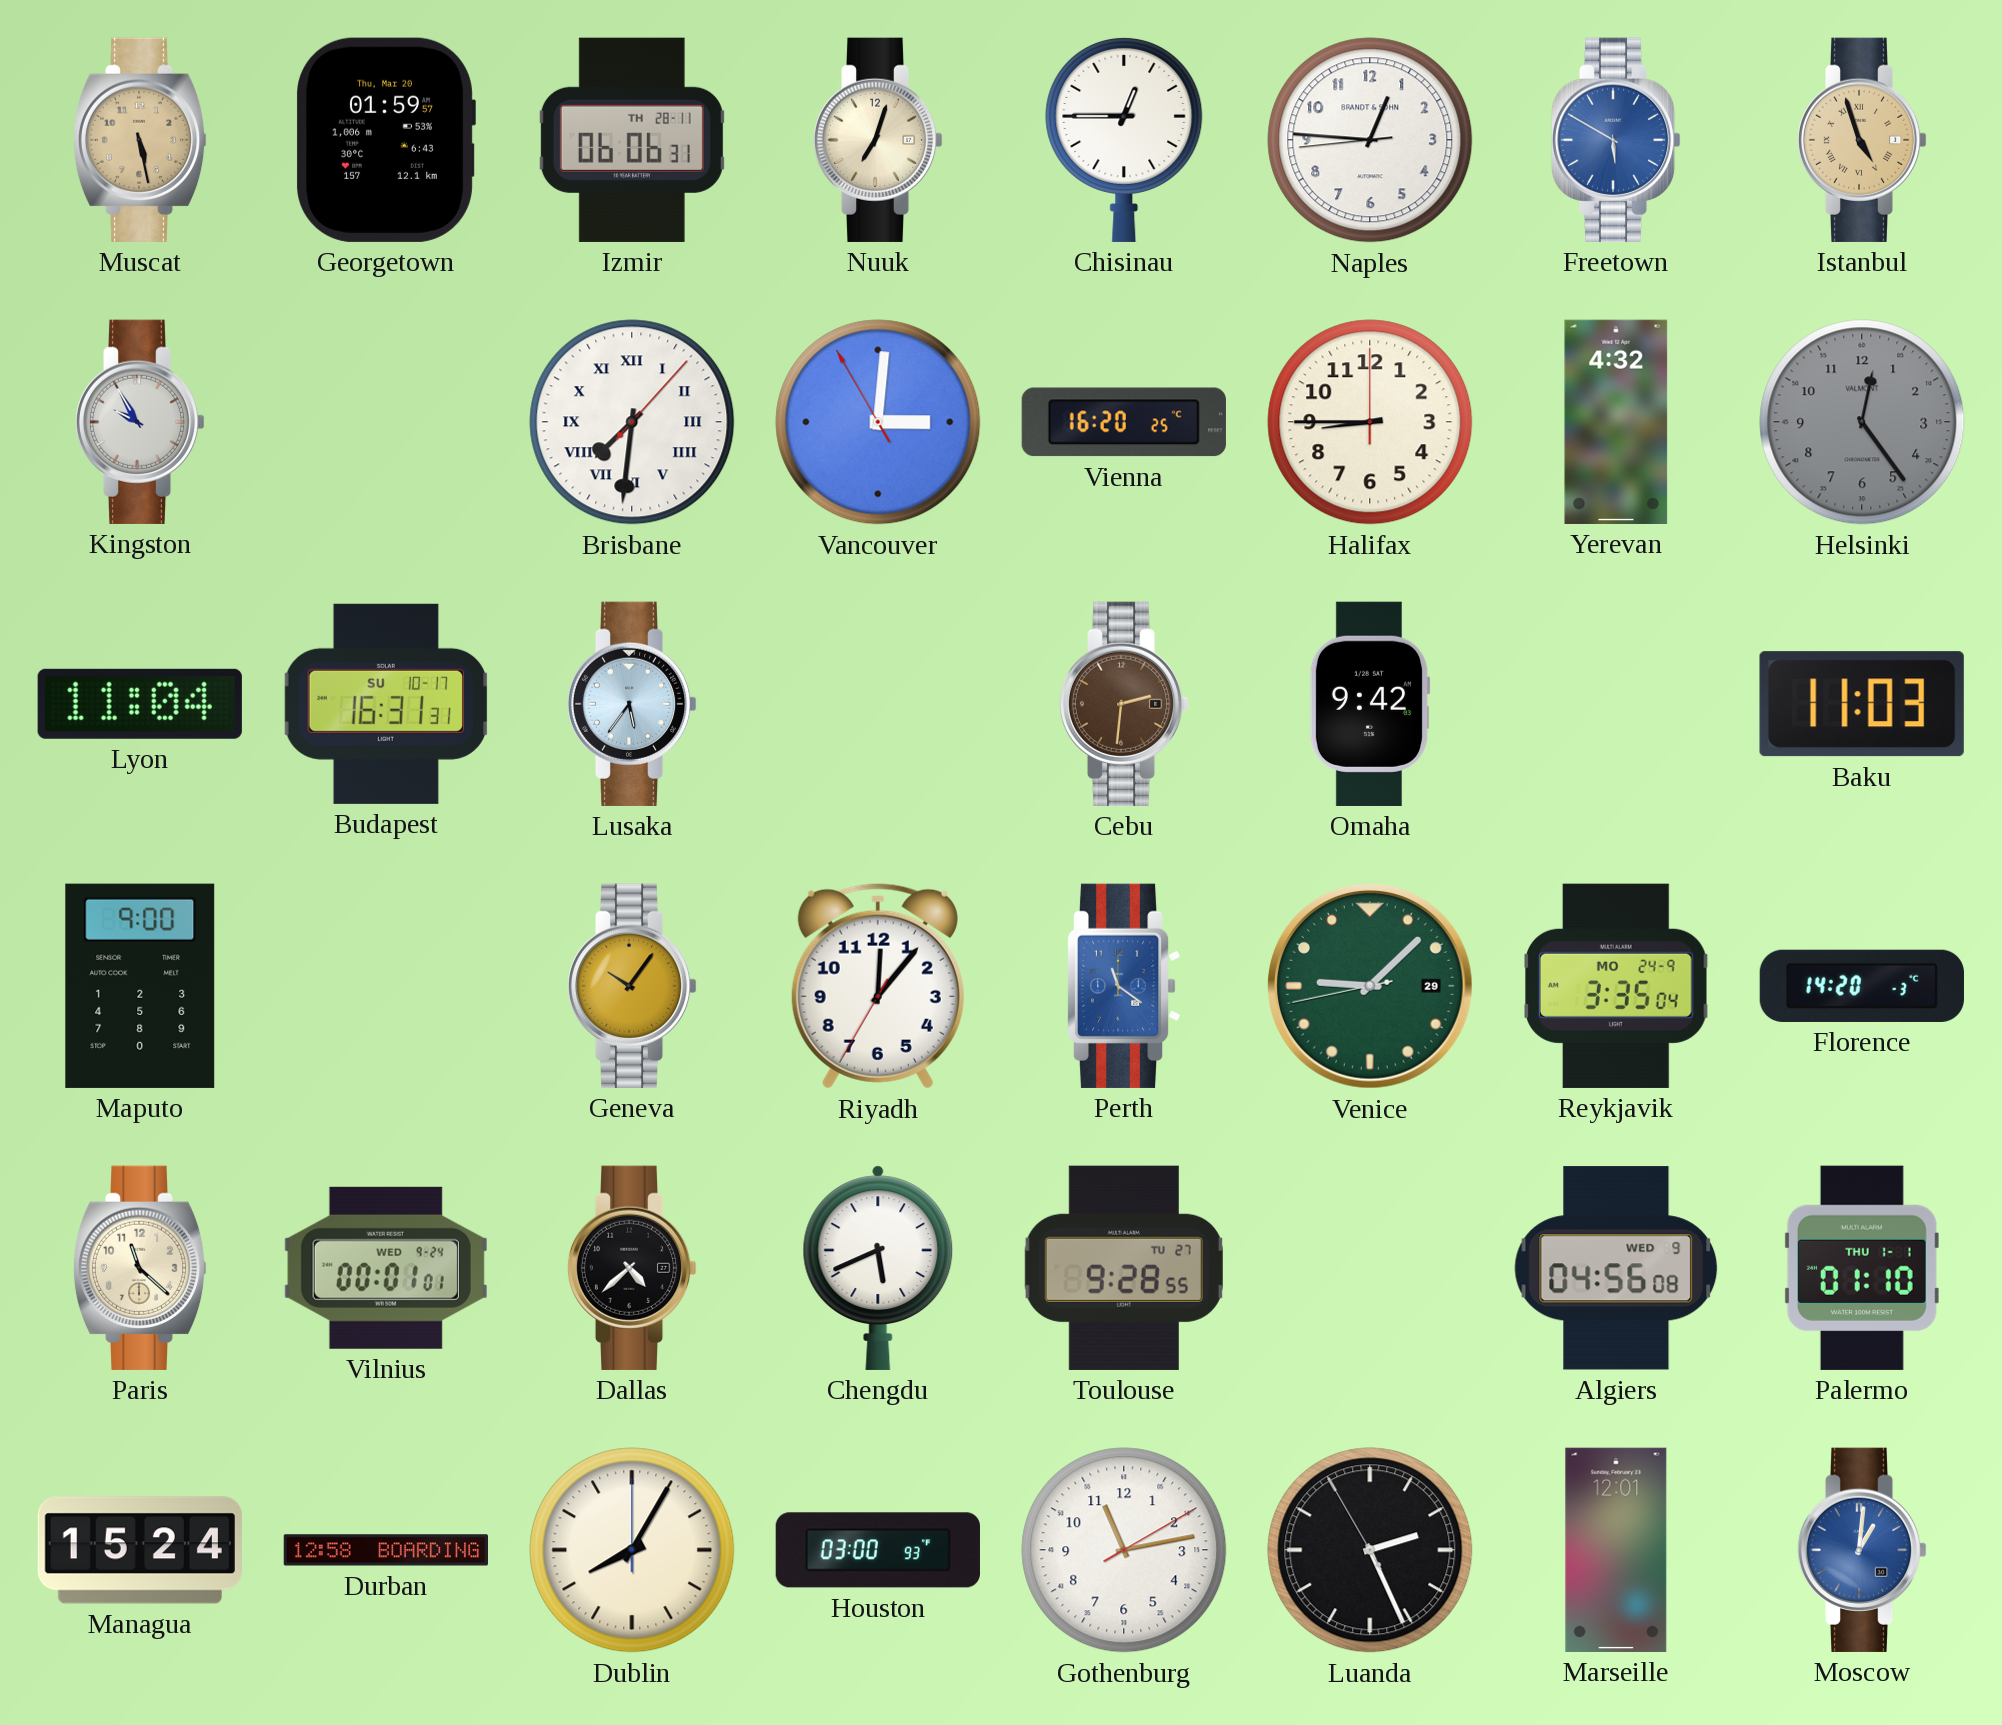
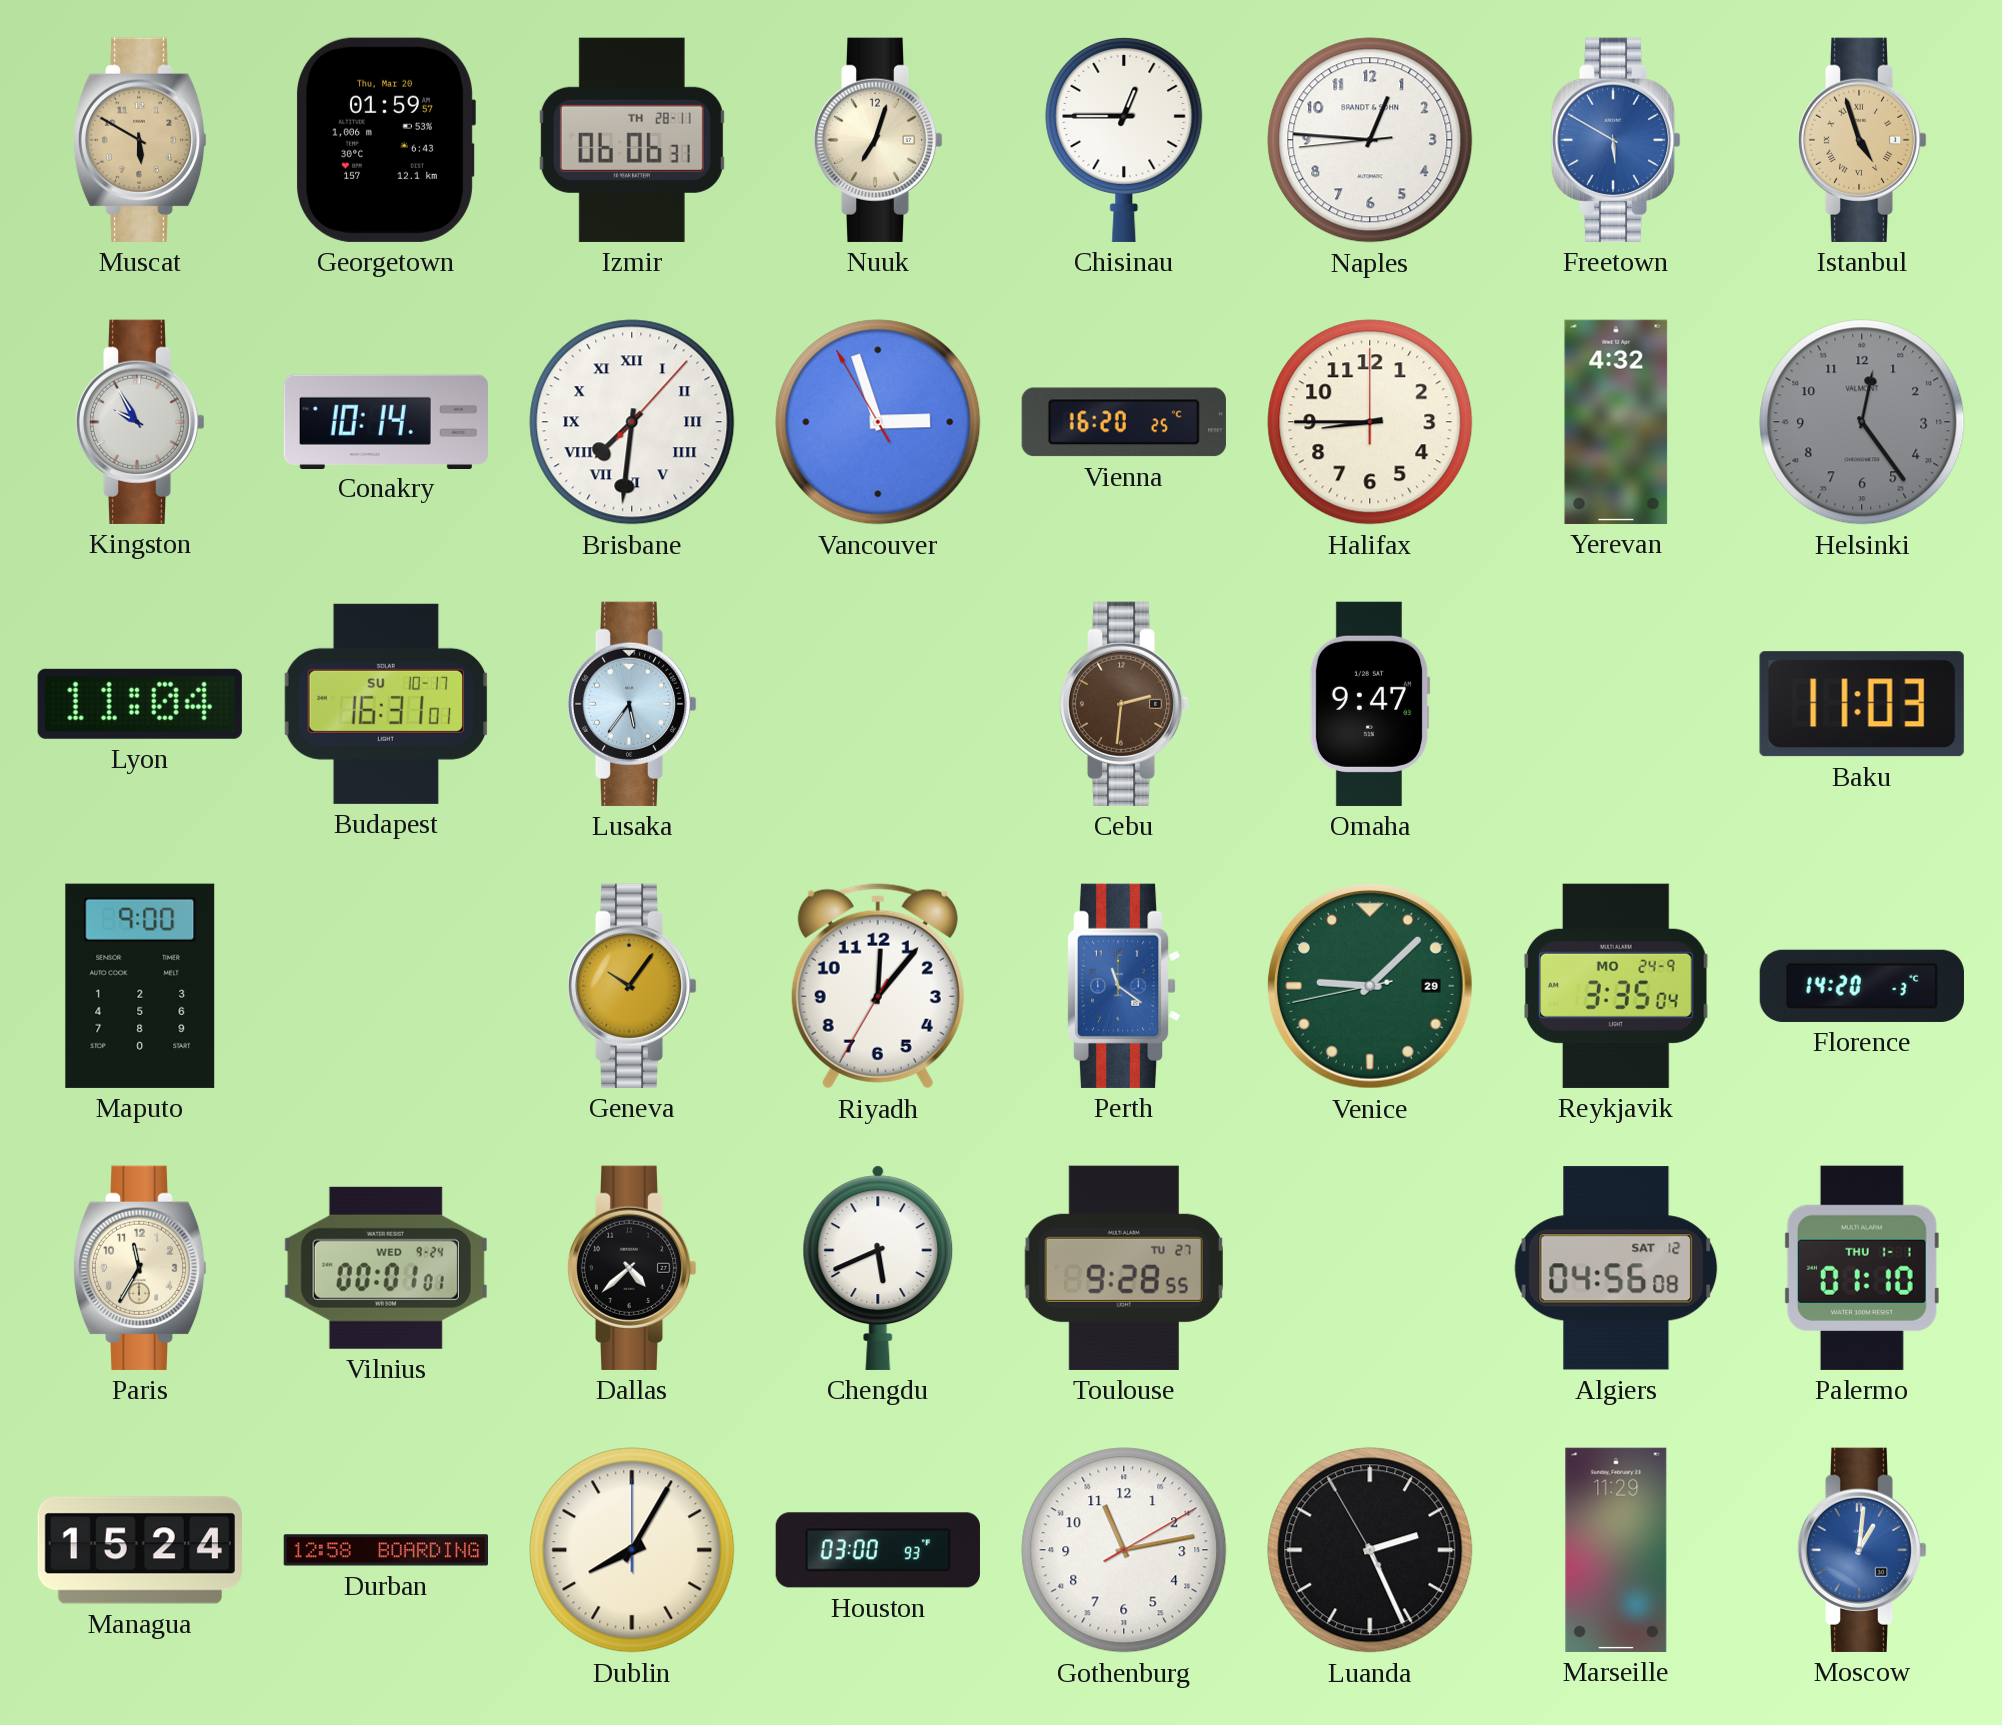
Muscat: 5:28 -> 5:50 (140, 140)
Conakry: none -> 10:14 (386, 421)
Vancouver: 3:00 -> 2:56 (878, 422)
Budapest: 16:31:31 -> 16:31:01 (385, 704)
Omaha: 9:42 -> 9:47 (1370, 704)
Paris: 11:22 -> 11:35 (140, 1268)
Algiers date: WED 9 -> SAT 12 (1616, 1268)
Marseille: 12:01 -> 11:29 (1616, 1550)
